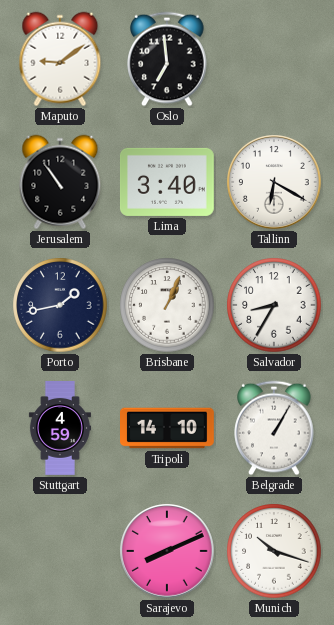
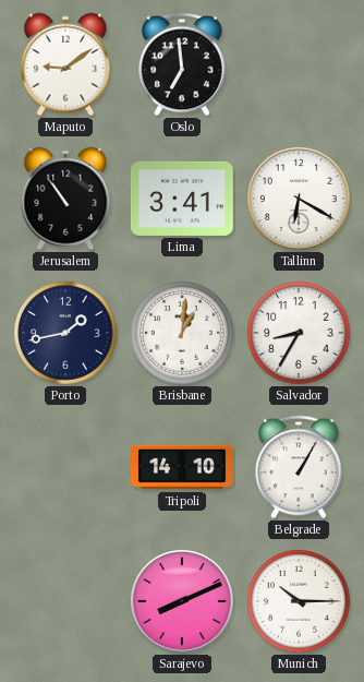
Lima: 3:40 -> 3:41 (182, 199)
Brisbane: 1:04 -> 1:01 (182, 333)
Stuttgart: 4:59 -> none (60, 429)
Munich: 10:18 -> 10:15 (299, 601)
